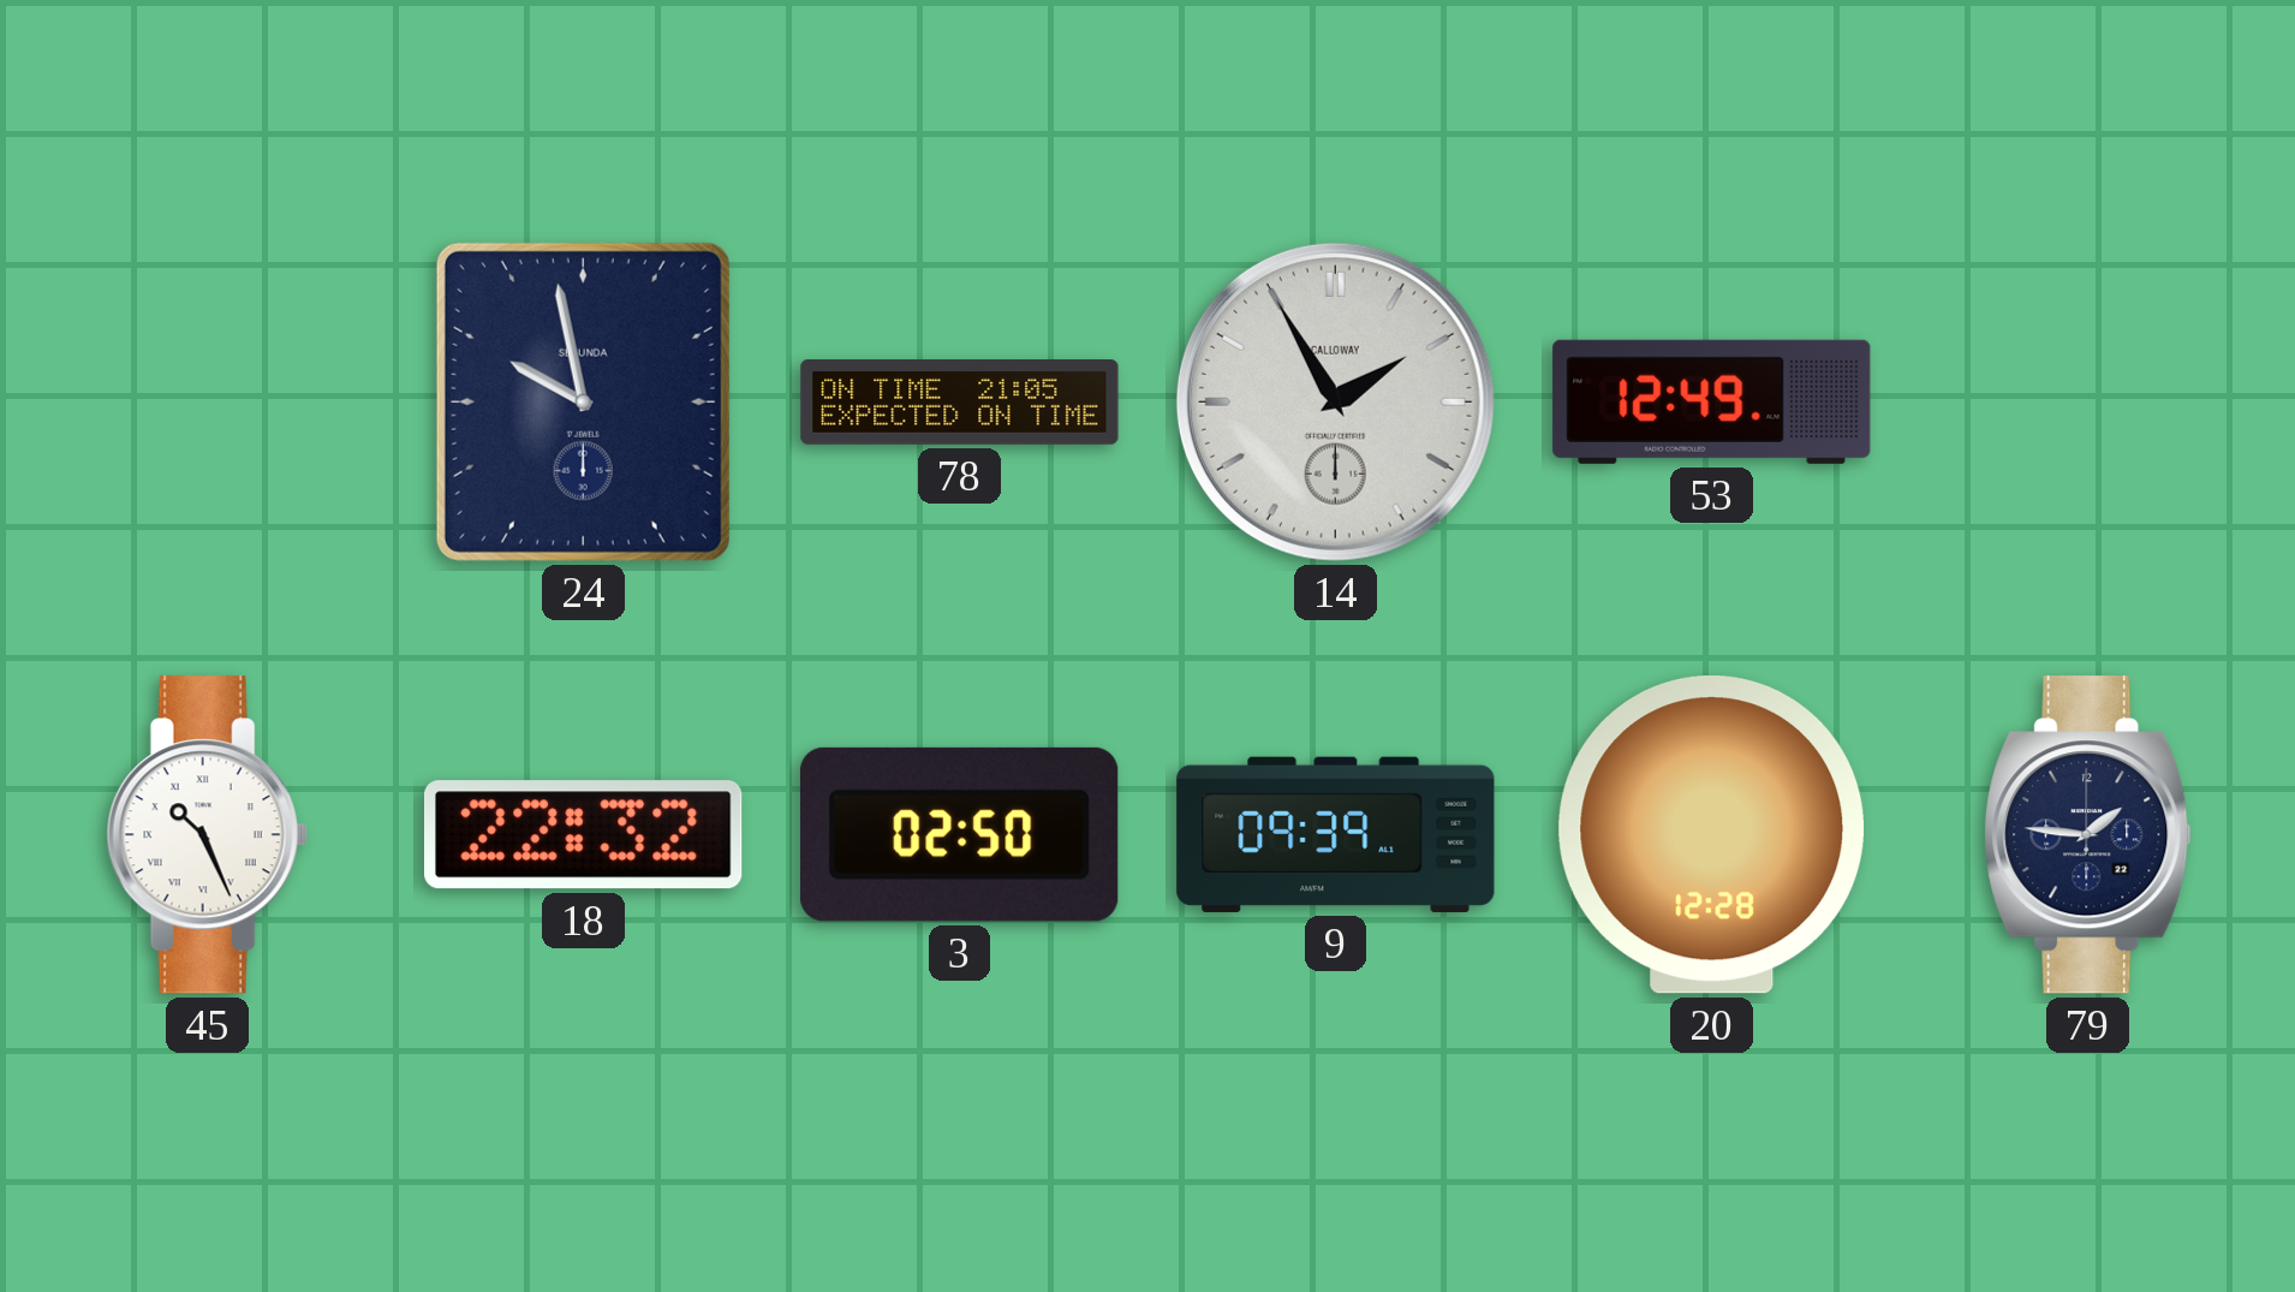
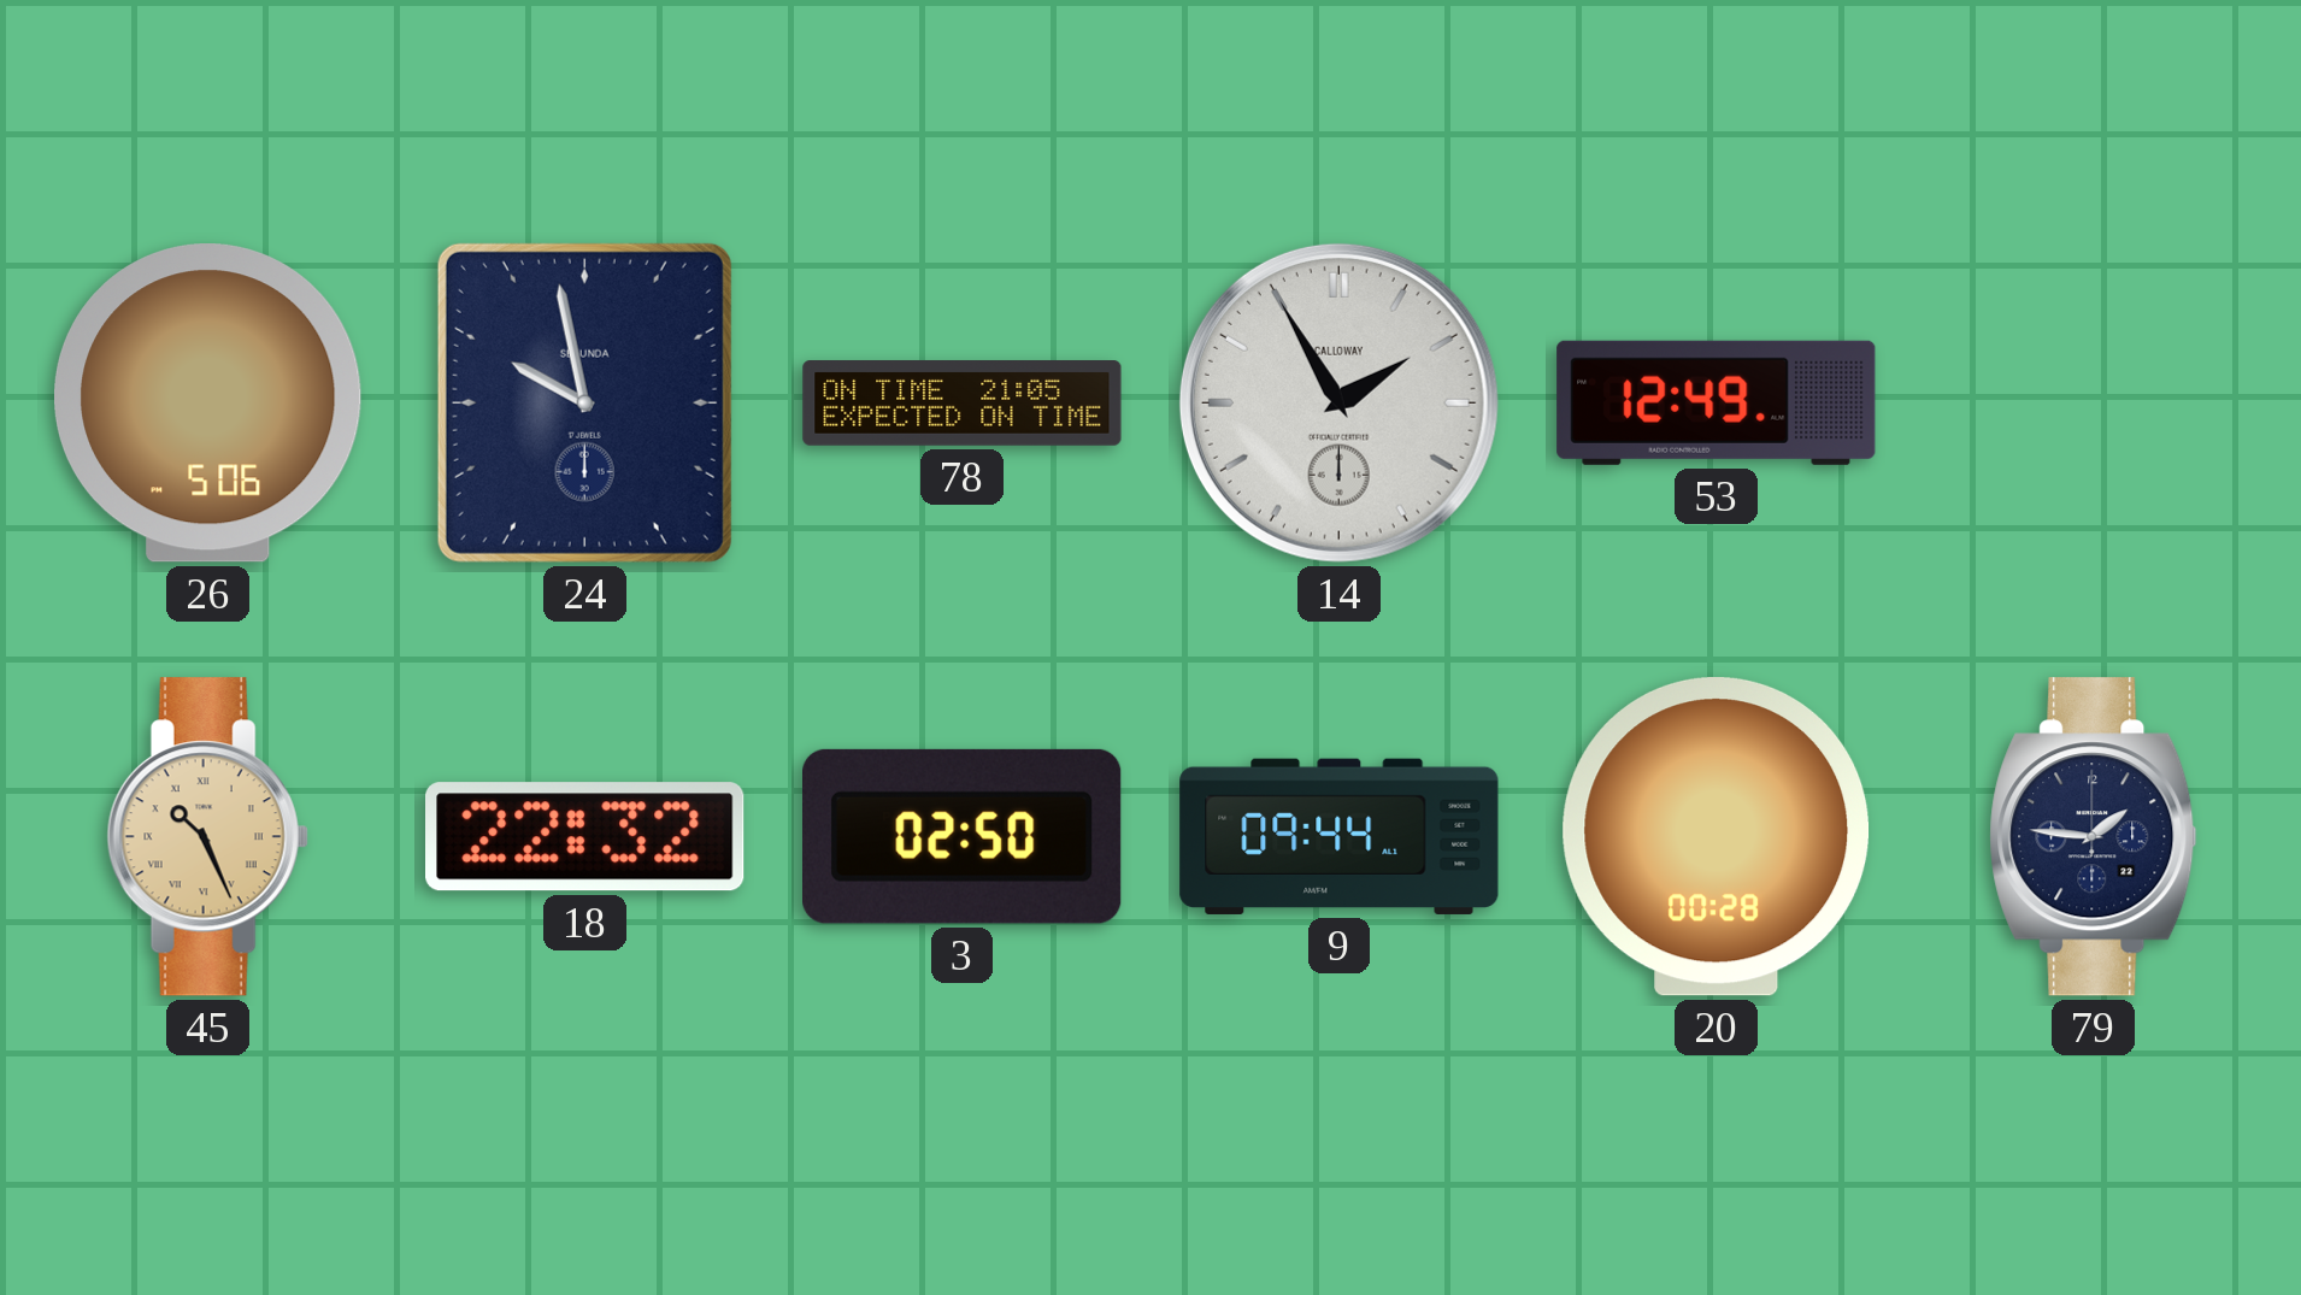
26: none -> 5:06 (208, 404)
45 dial: white -> champagne (207, 837)
9: 09:39 -> 09:44 (1340, 836)
20: 12:28 -> 00:28 (1717, 837)
